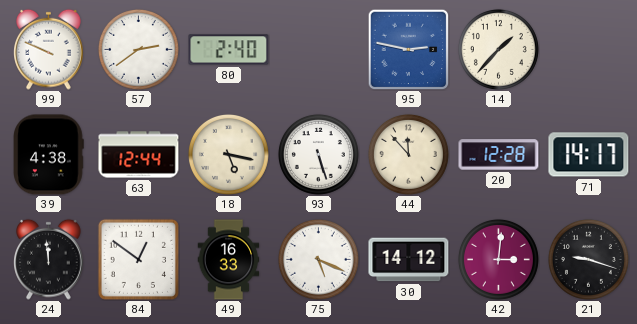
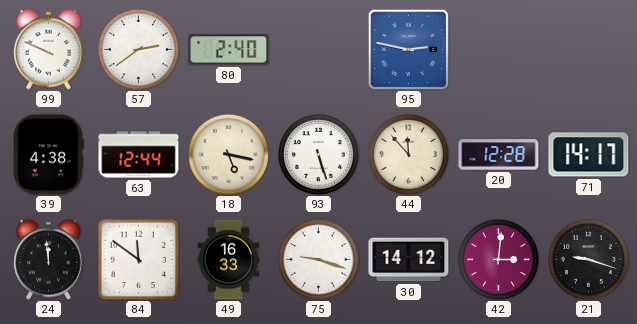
14: 1:37 -> none (498, 49)
84: 12:51 -> 11:51 (138, 259)
75: 5:19 -> 9:18 (318, 259)
